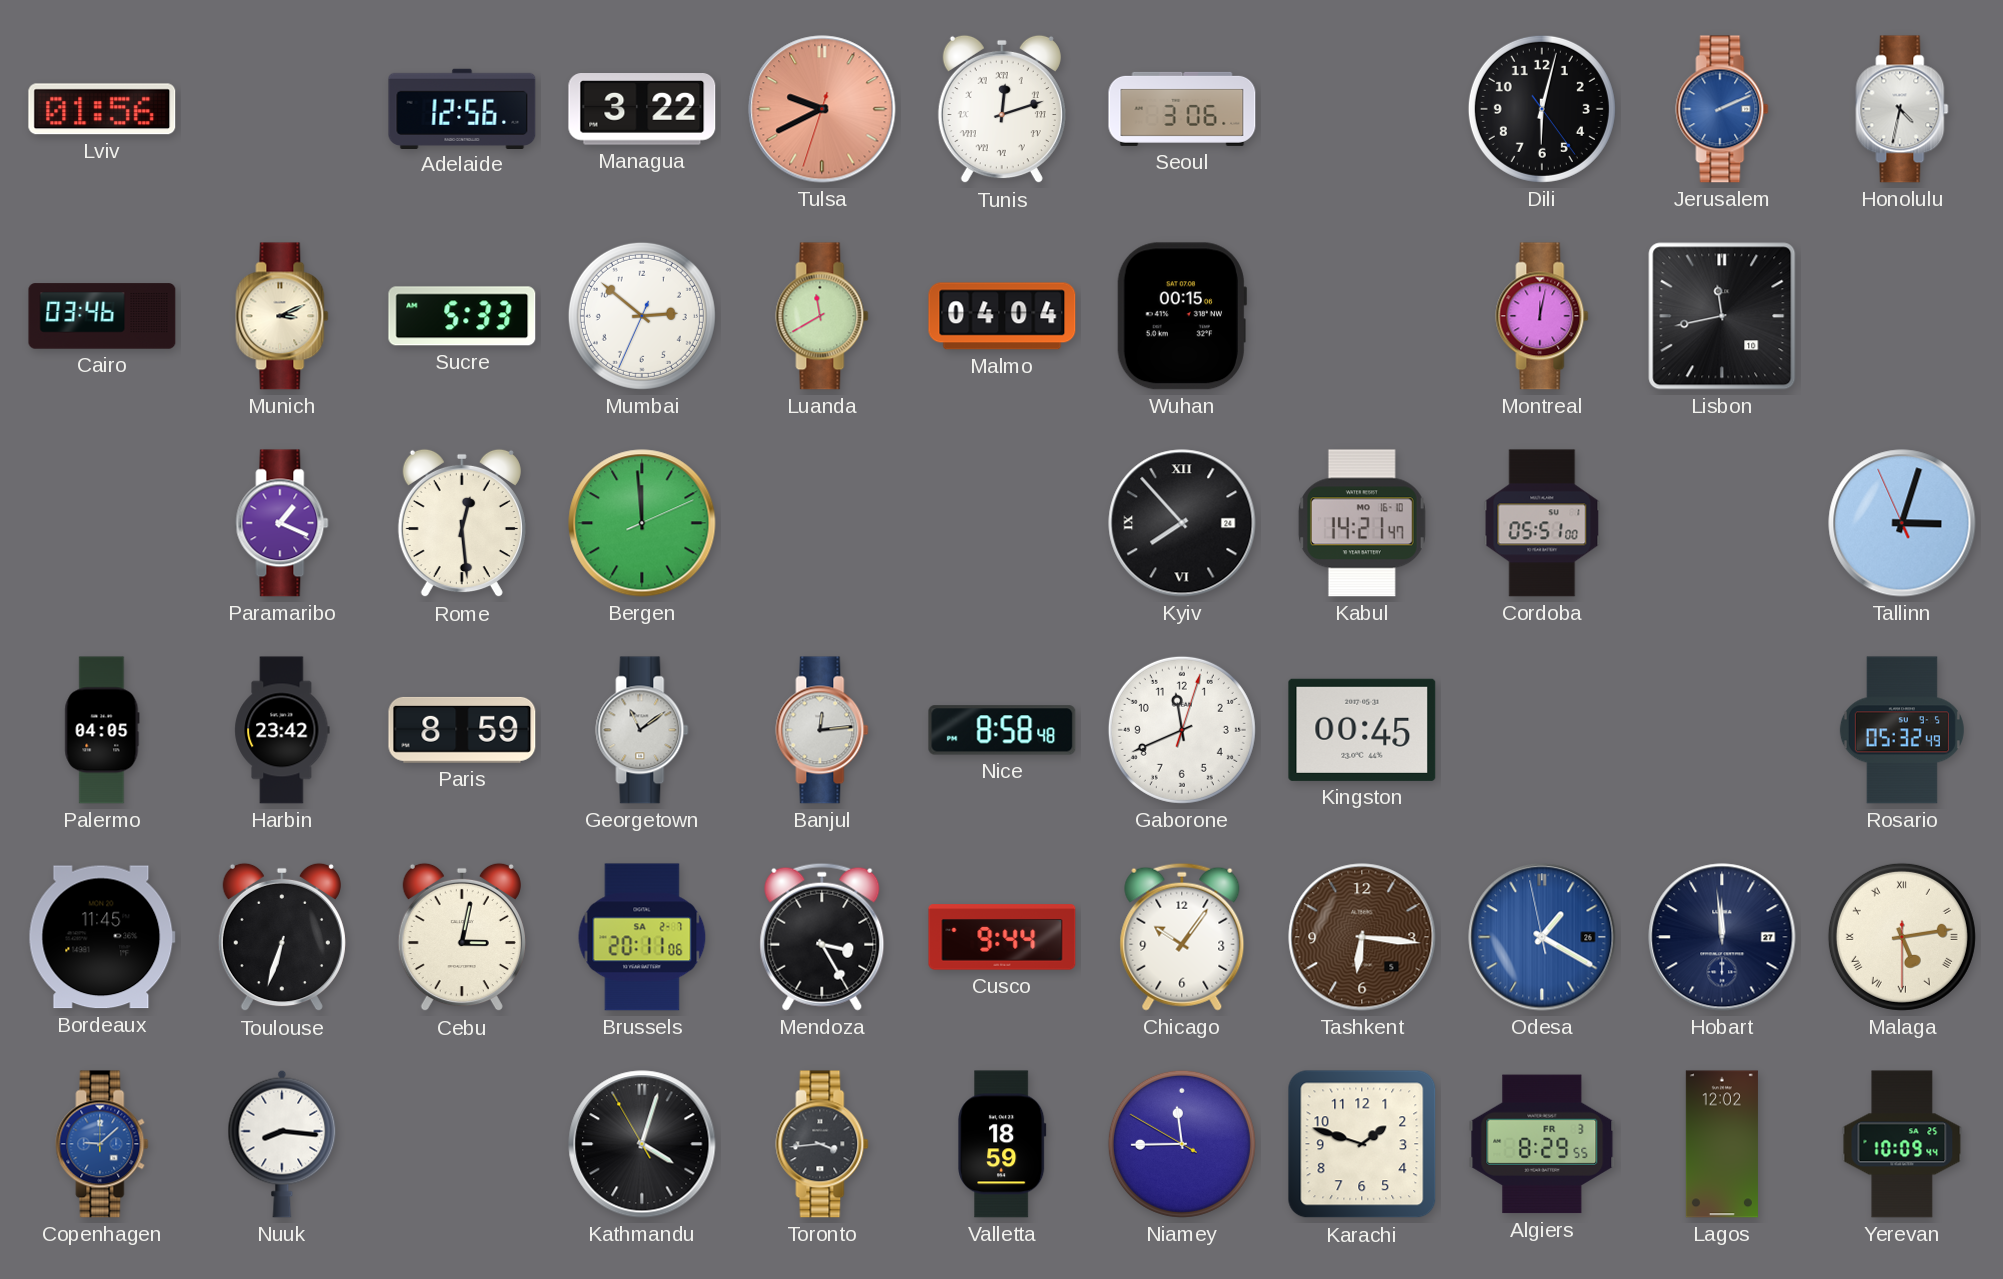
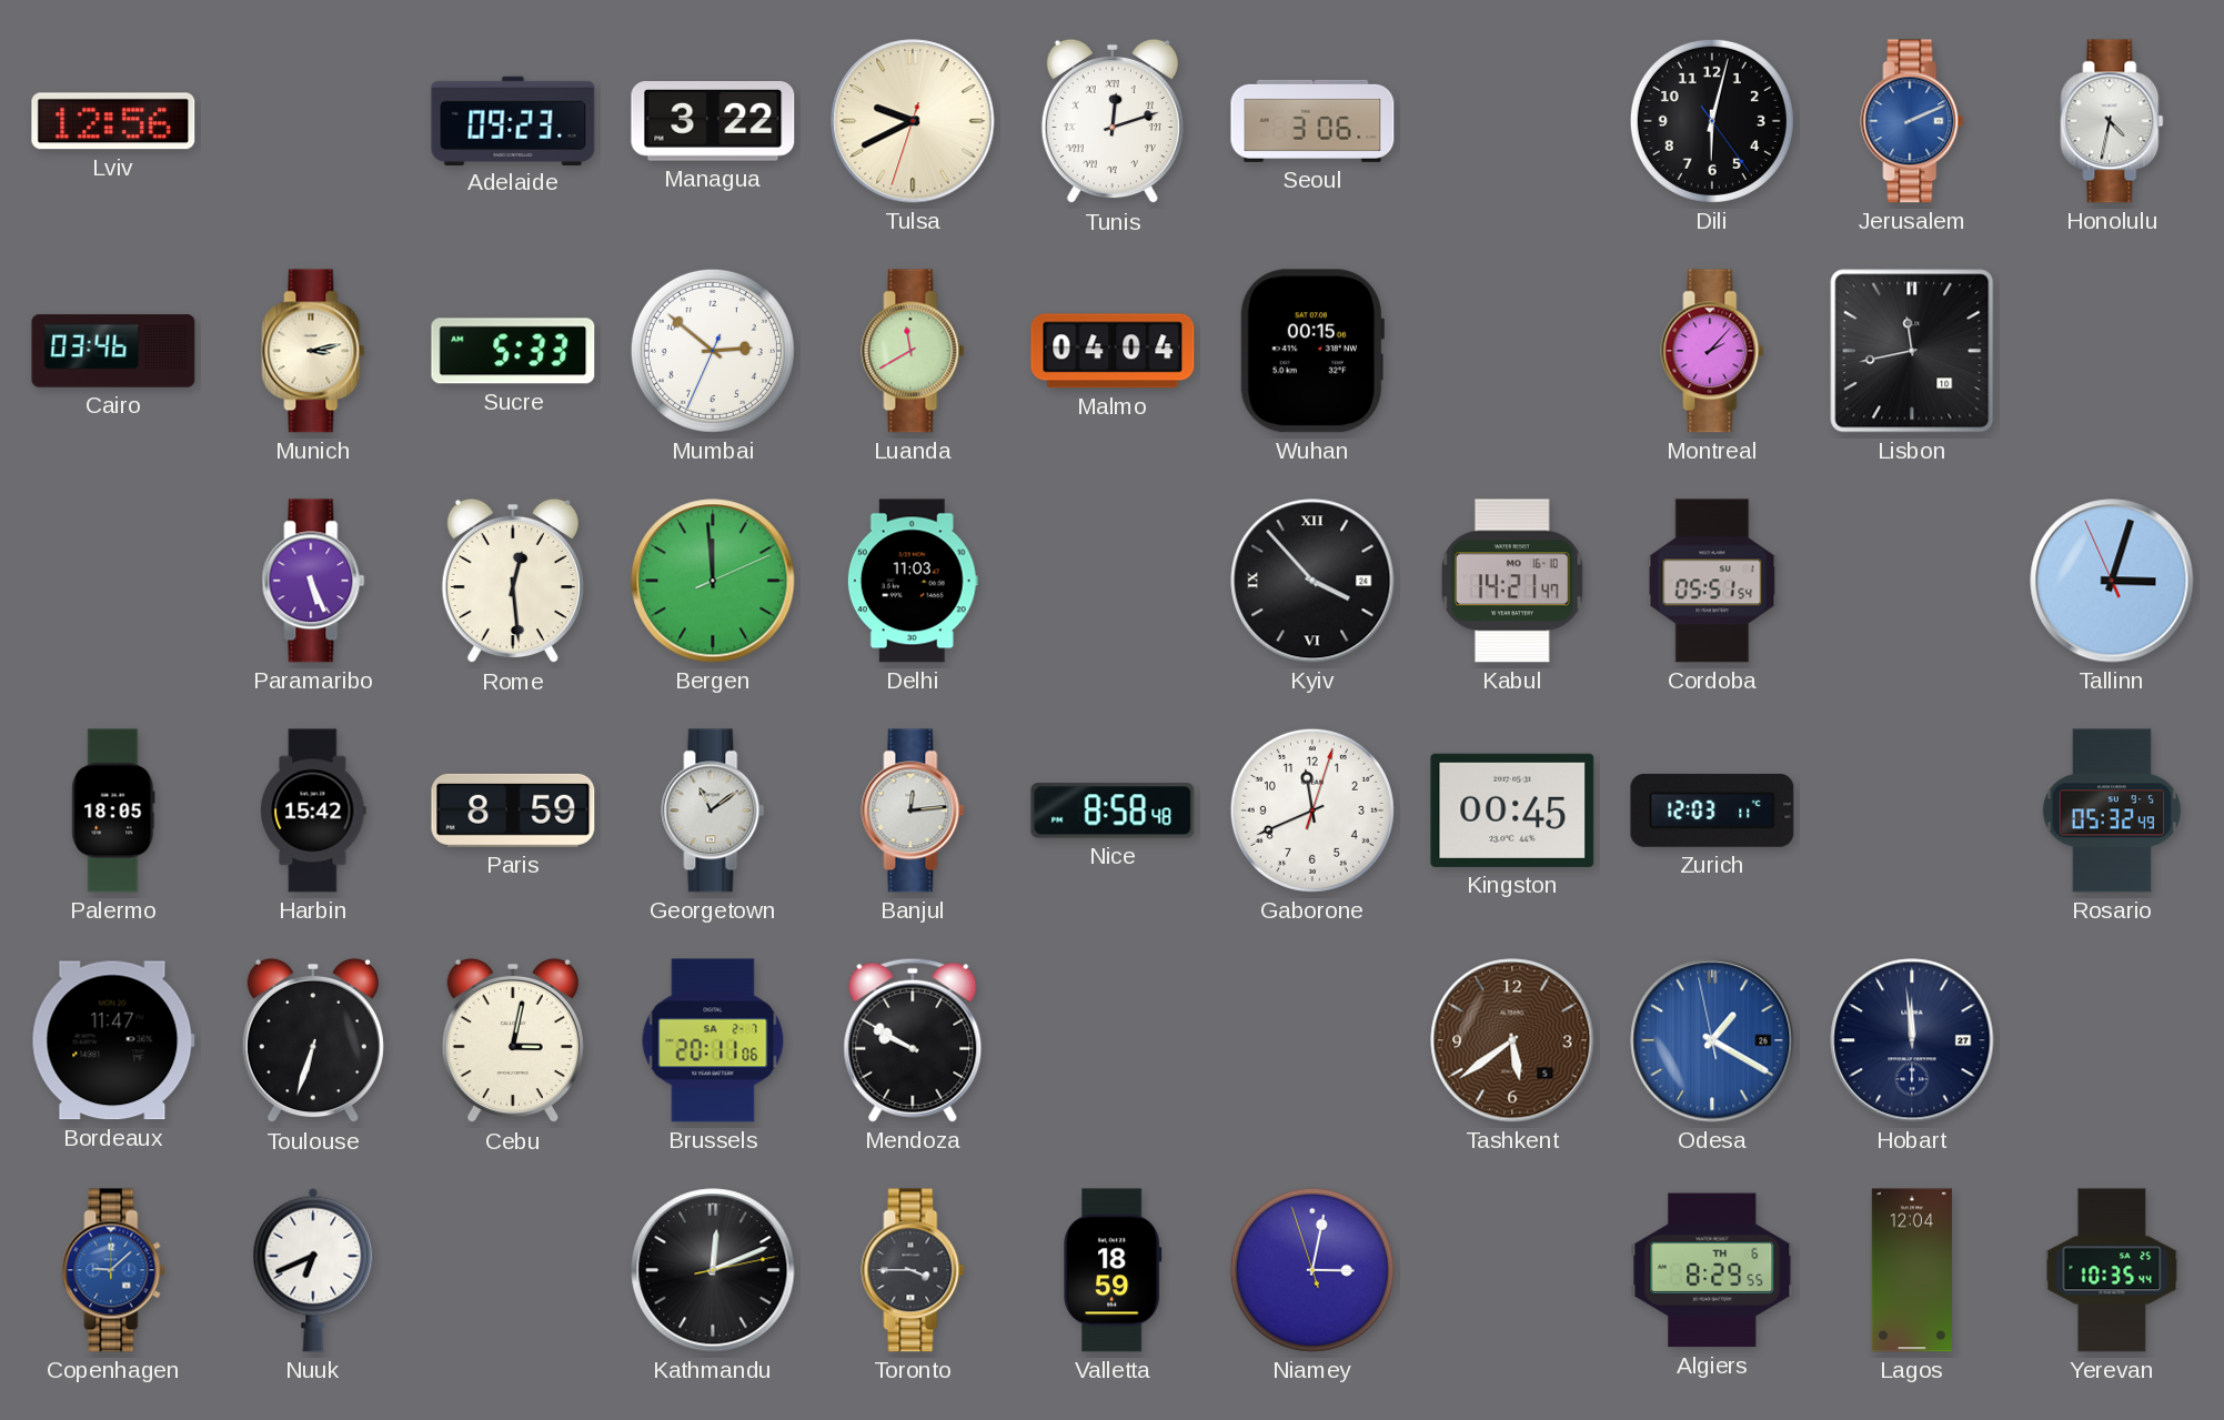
Lviv: 01:56 -> 12:56 (113, 121)
Adelaide: 12:56 -> 09:23 (513, 120)
Tulsa dial: salmon -> cream (913, 121)
Munich: 3:11 -> 3:13 (313, 351)
Montreal: 12:02 -> 2:07 (1712, 351)
Paramaribo: 1:19 -> 5:26 (313, 581)
Delhi: none -> 11:03 (913, 581)
Kyiv: 7:53 -> 3:53 (1312, 581)
Cordoba: 05:51:00 -> 05:51:54 (1712, 581)
Palermo: 04:05 -> 18:05 (113, 810)
Harbin: 23:42 -> 15:42 (313, 810)
Zurich: none -> 12:03 (1712, 810)
Bordeaux: 11:45 -> 11:47 (113, 1040)
Mendoza: 3:25 -> 9:50 (913, 1040)
Cusco: 9:44 -> none (1002, 937)
Chicago: 10:06 -> none (1182, 937)
Tashkent: 6:16 -> 5:39 (1512, 1040)
Malaga: 5:13 -> none (1902, 937)
Nuuk: 8:16 -> 6:41 (313, 1270)
Kathmandu: 4:02 -> 12:11 (713, 1270)
Toronto: 3:44 -> 3:45 (913, 1270)
Niamey: 11:44 -> 3:01 (1312, 1270)
Karachi: 1:48 -> none (1362, 1144)
Algiers date: FR 3 -> TH 6 (1712, 1270)
Lagos: 12:02 -> 12:04 (1912, 1270)
Yerevan: 10:09 -> 10:35 (2112, 1270)
